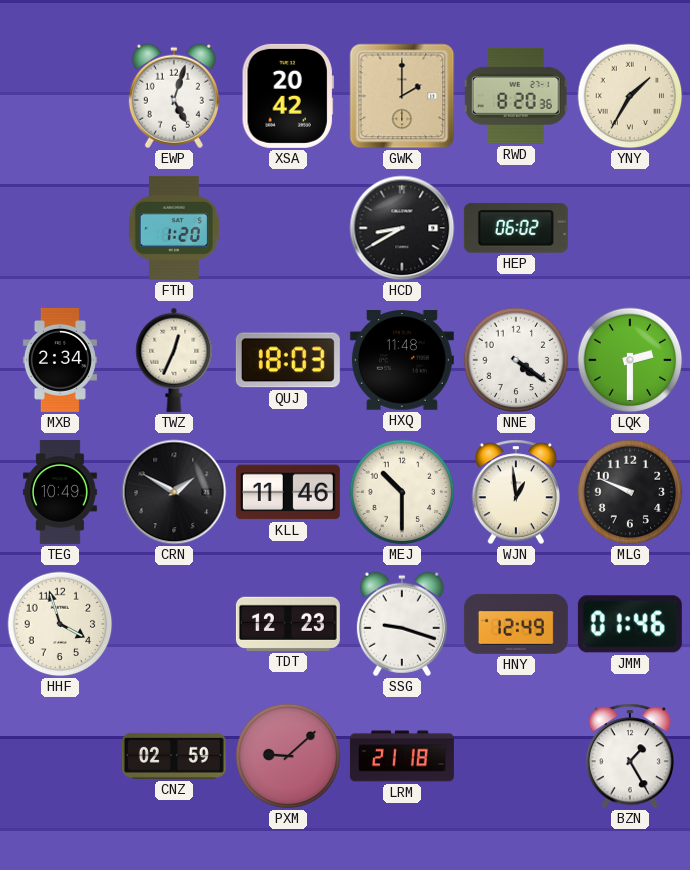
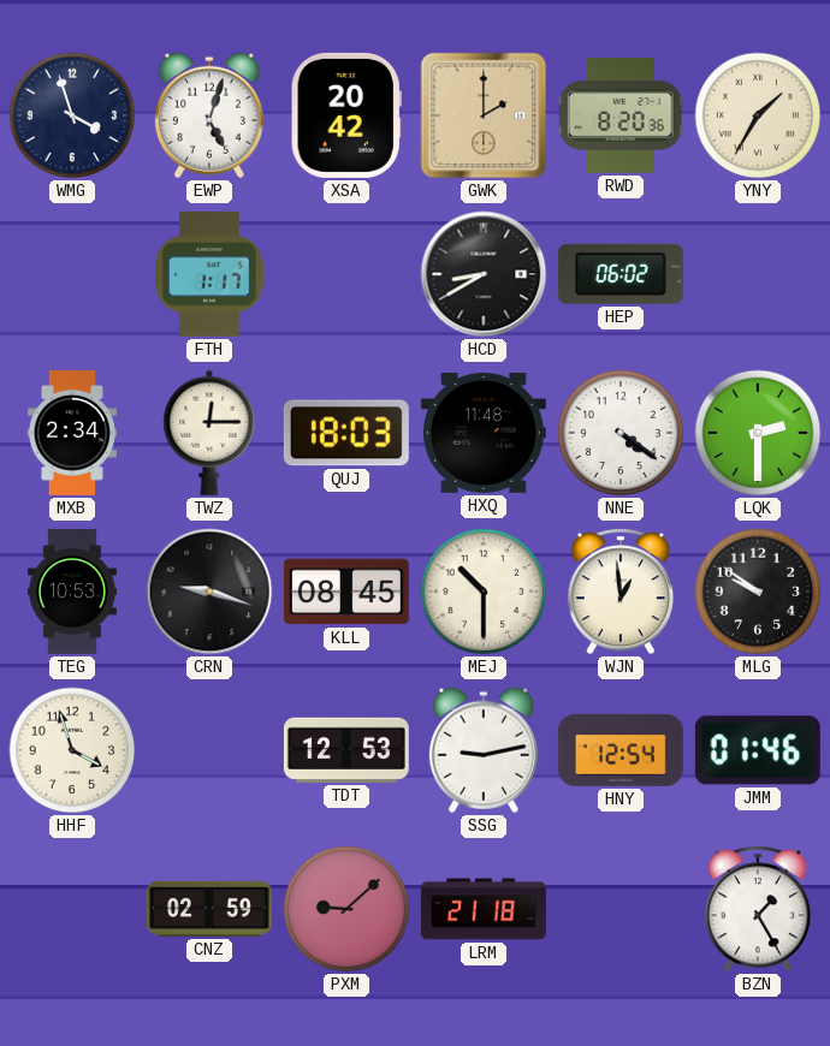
WMG: none -> 3:57 (72, 115)
FTH: 1:20 -> 1:17 (209, 274)
TWZ: 12:34 -> 12:15 (209, 433)
TEG: 10:49 -> 10:53 (72, 592)
CRN: 1:50 -> 9:18 (209, 592)
KLL: 11:46 -> 08:45 (346, 592)
MLG: 9:49 -> 9:51 (758, 592)
TDT: 12:23 -> 12:53 (346, 750)
SSG: 9:18 -> 9:13 (484, 750)
HNY: 12:49 -> 12:54 (621, 750)
